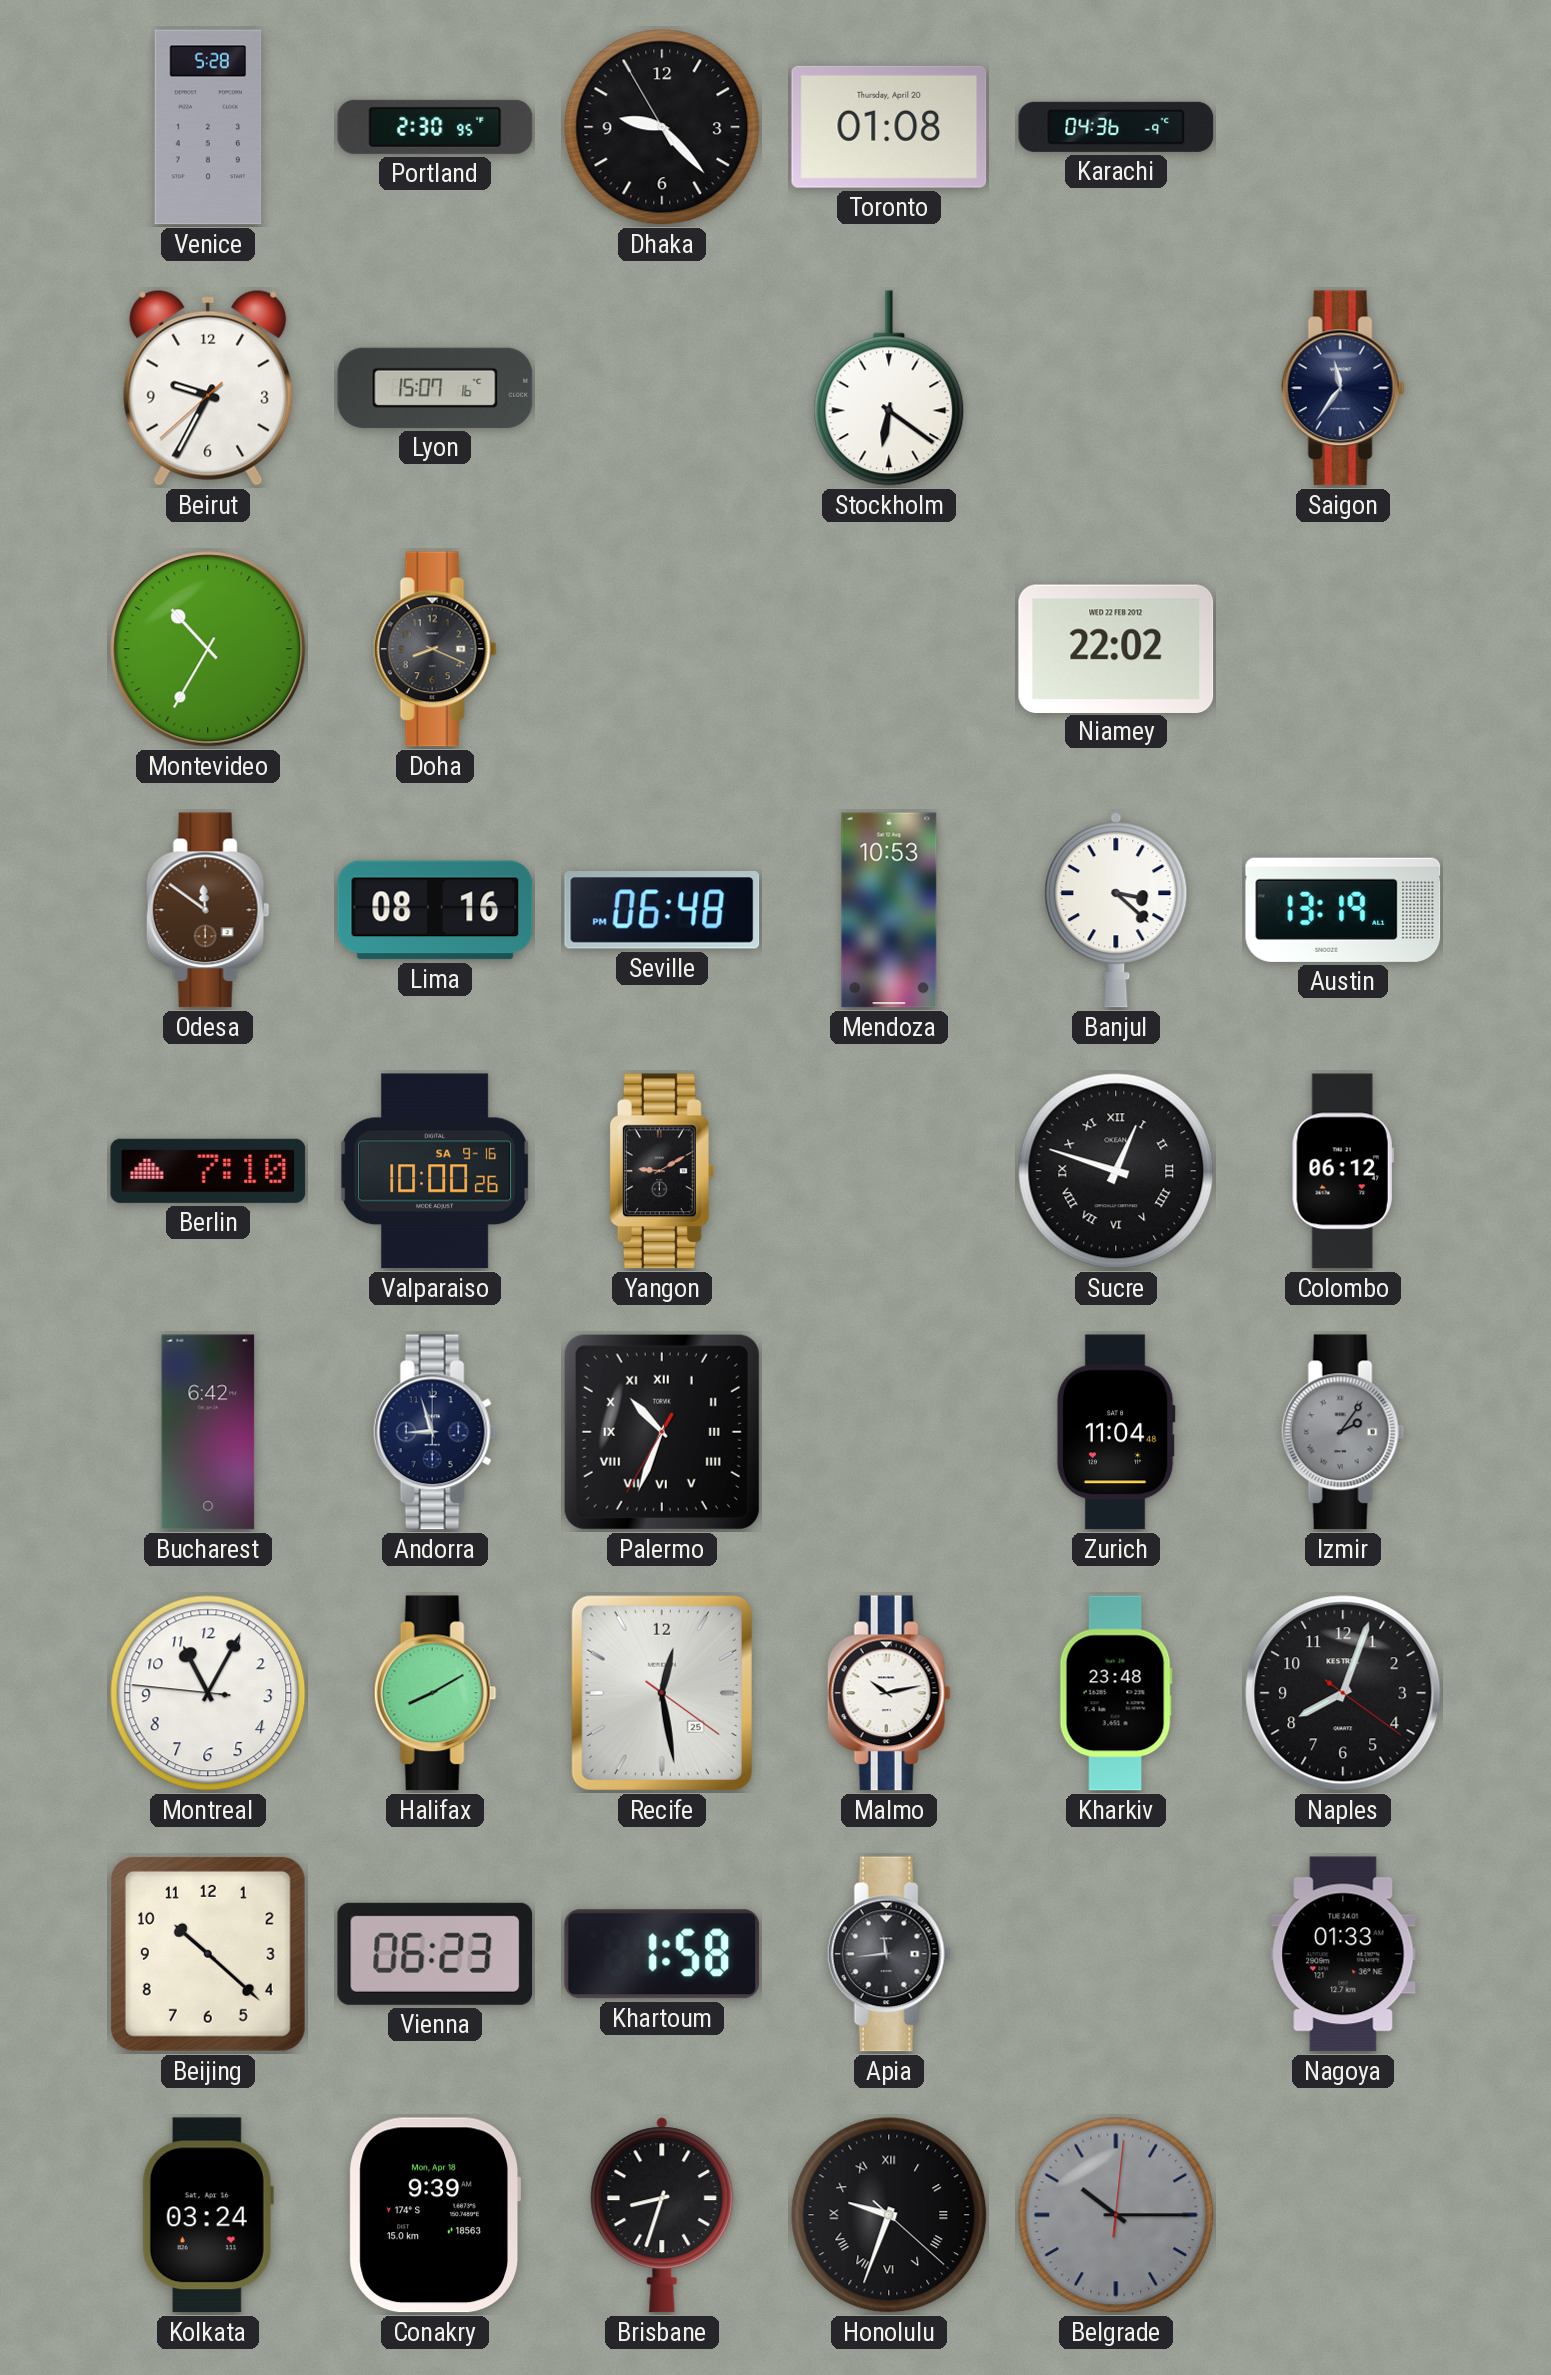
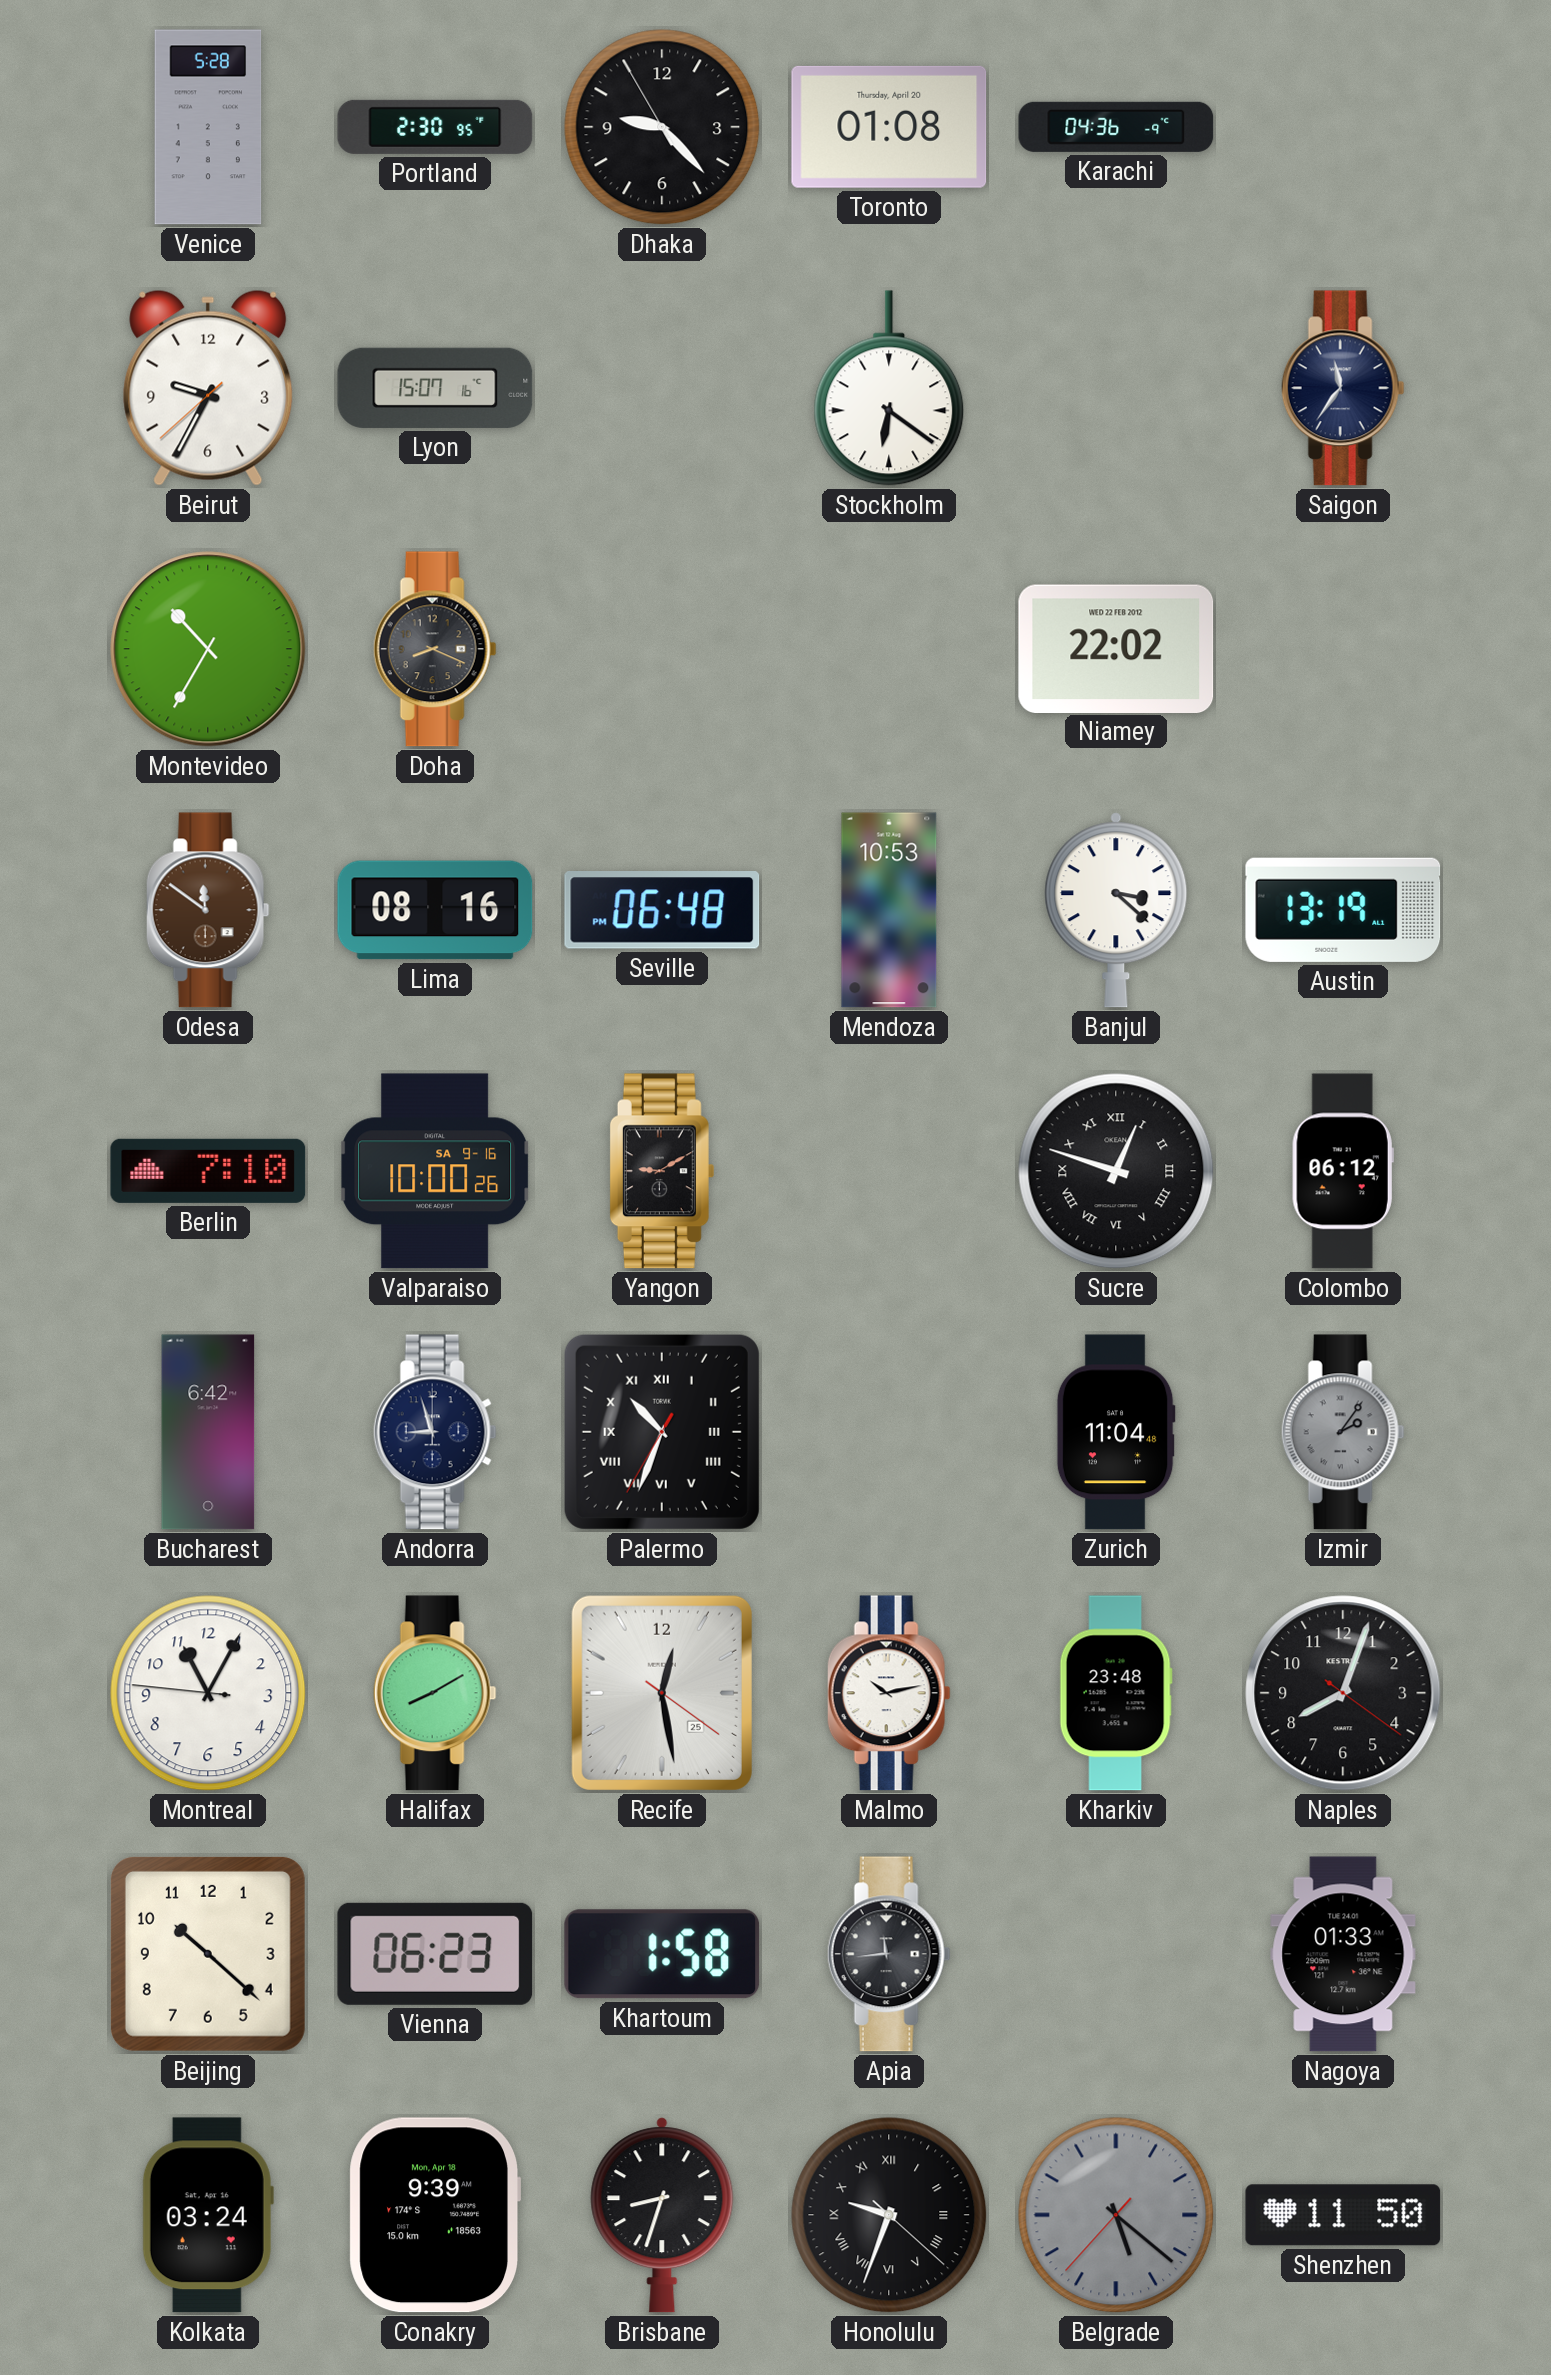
Belgrade: 10:15 -> 5:21 (1116, 2215)
Shenzhen: none -> 11:50 (1343, 2215)
